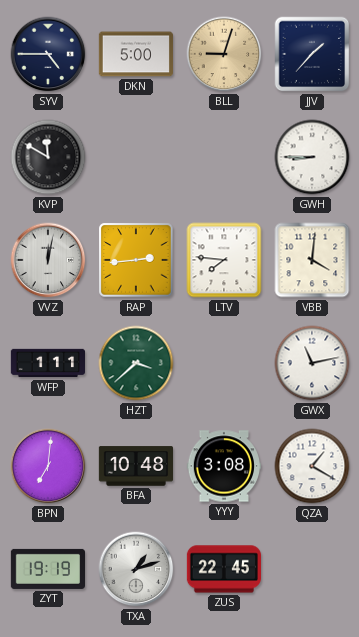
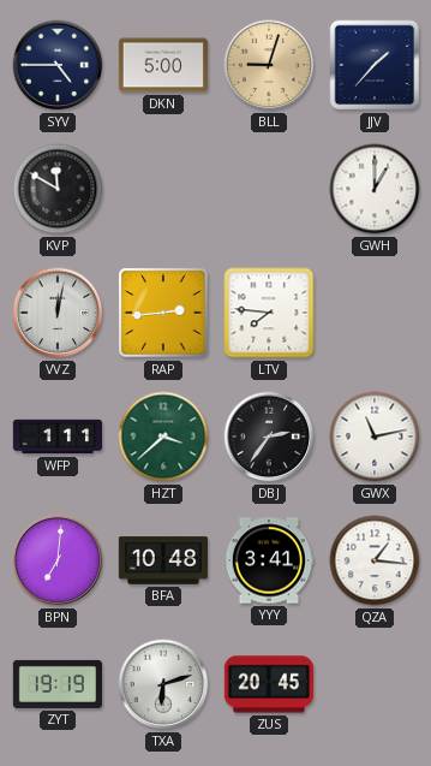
GWH: 8:45 -> 1:00 (375, 189)
VBB: 4:01 -> none (312, 260)
DBJ: none -> 2:36 (269, 437)
YYY: 3:08 -> 3:41 (268, 560)
QZA: 1:20 -> 1:16 (375, 560)
TXA: 1:12 -> 6:12 (163, 684)
ZUS: 22:45 -> 20:45 (268, 684)
